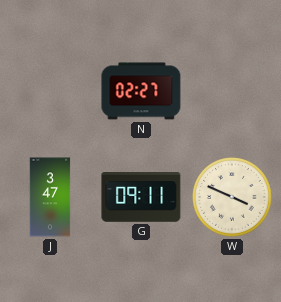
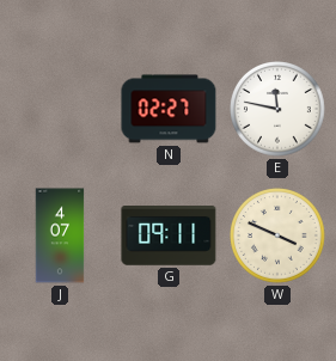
E: none -> 11:47 (279, 110)
J: 3:47 -> 4:07 (60, 235)
